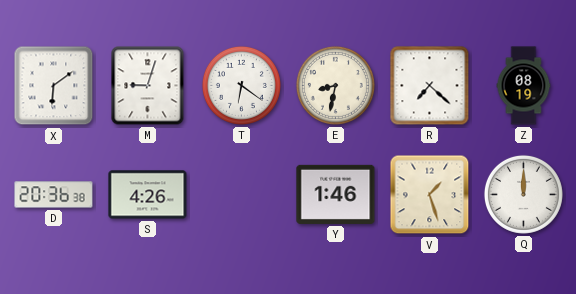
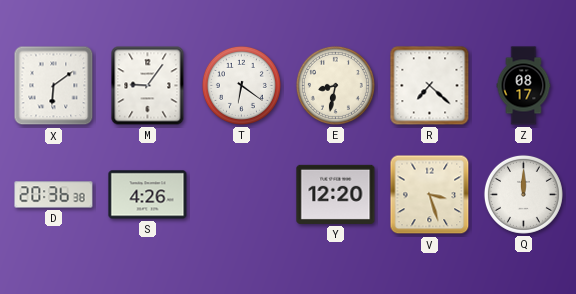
M: 9:03 -> 9:06 (148, 86)
Z: 08:19 -> 08:17 (524, 86)
Y: 1:46 -> 12:20 (336, 194)
V: 1:27 -> 3:27 (430, 195)
